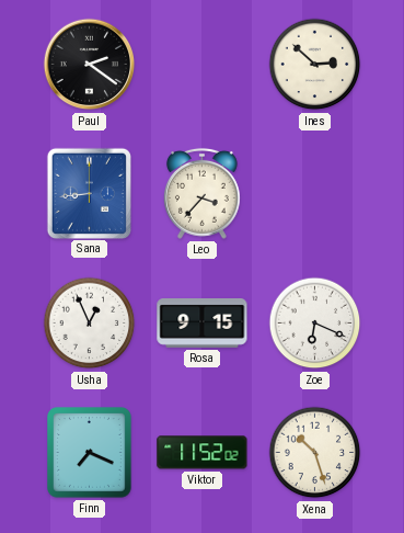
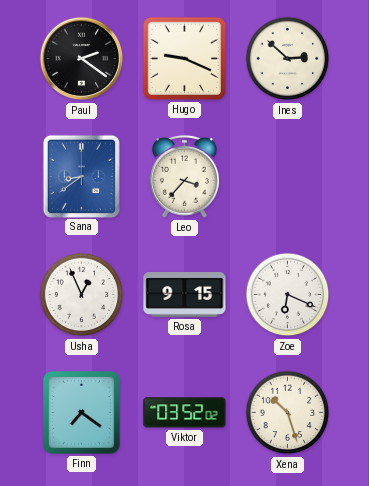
Hugo: none -> 9:19 (184, 58)
Sana: 8:44 -> 8:39 (81, 176)
Finn: 7:19 -> 7:21 (82, 413)
Viktor: 11:52 -> 03:52 (185, 413)
